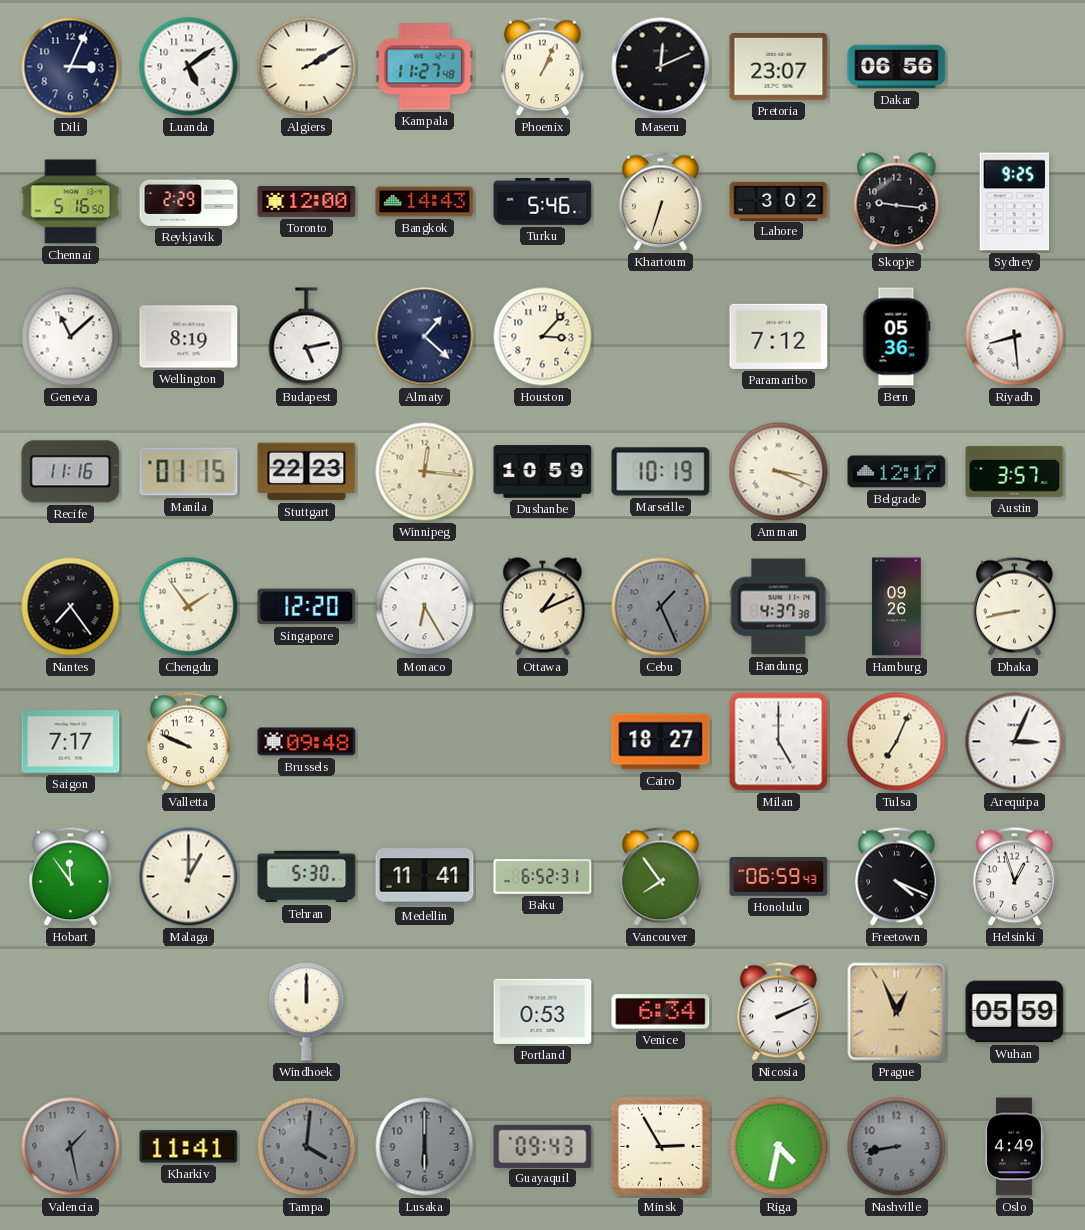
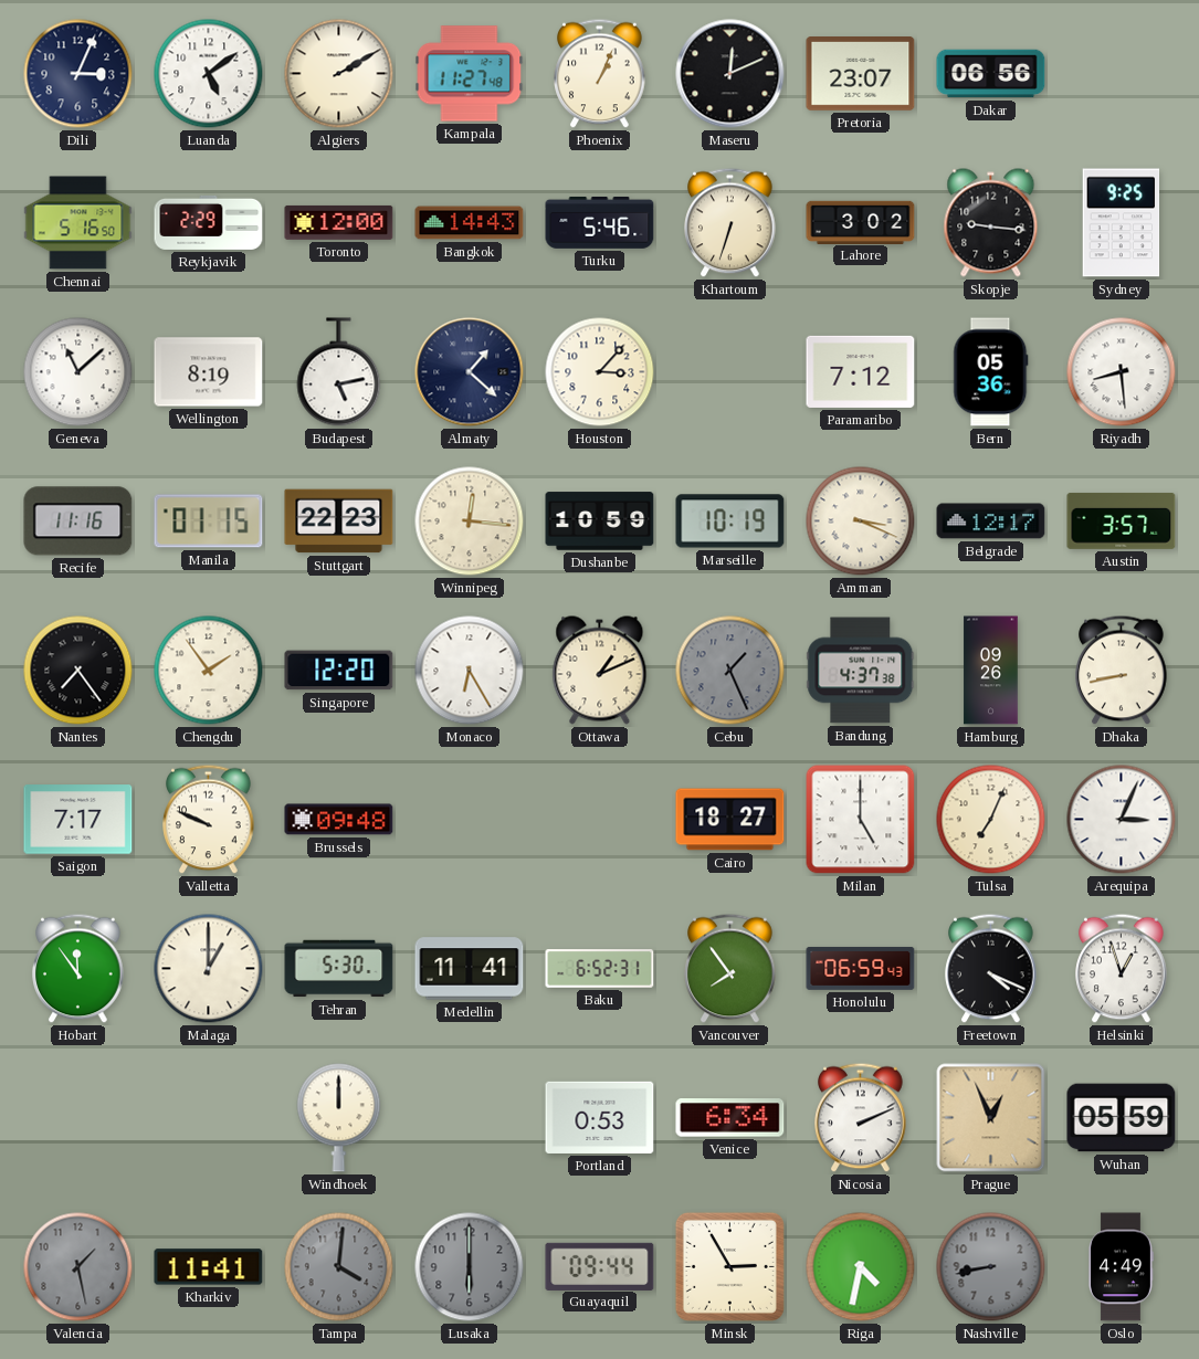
Guayaquil: 09:43 -> 09:44 (600, 1266)
